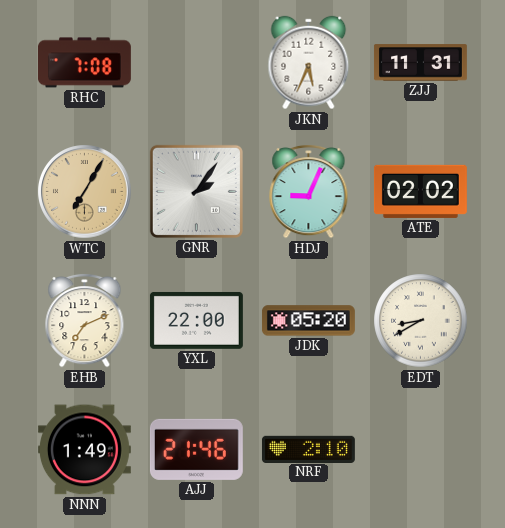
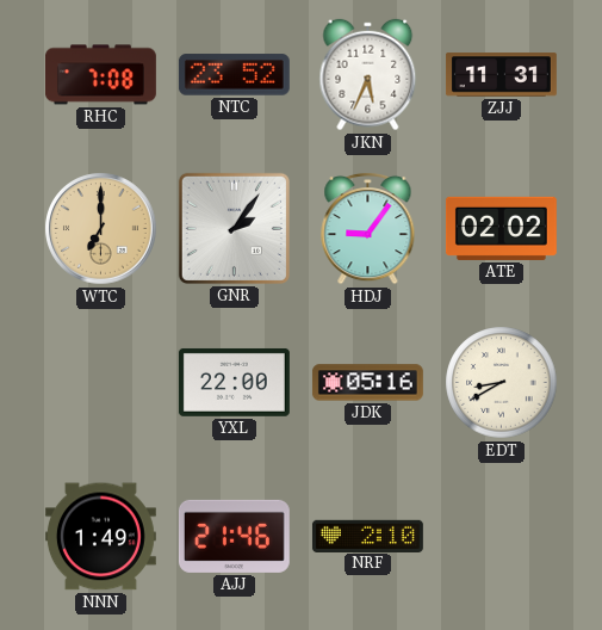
NTC: none -> 23:52 (234, 75)
WTC: 7:05 -> 7:00 (101, 229)
HDJ: 9:04 -> 9:06 (368, 228)
EHB: 7:11 -> none (85, 320)
JDK: 05:20 -> 05:16 (367, 383)
